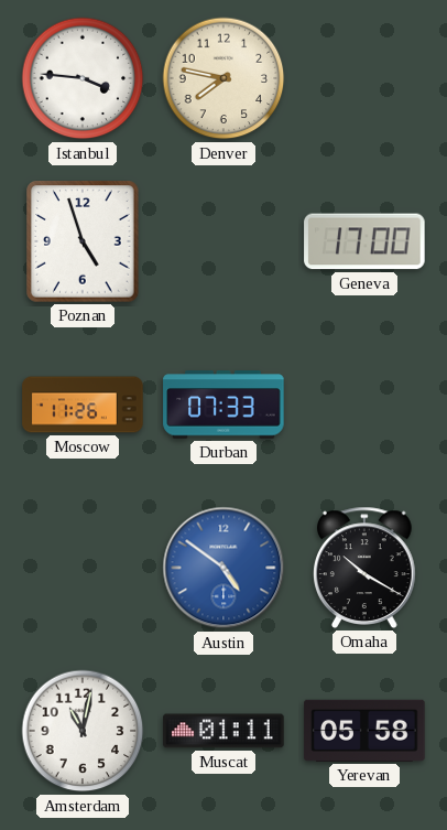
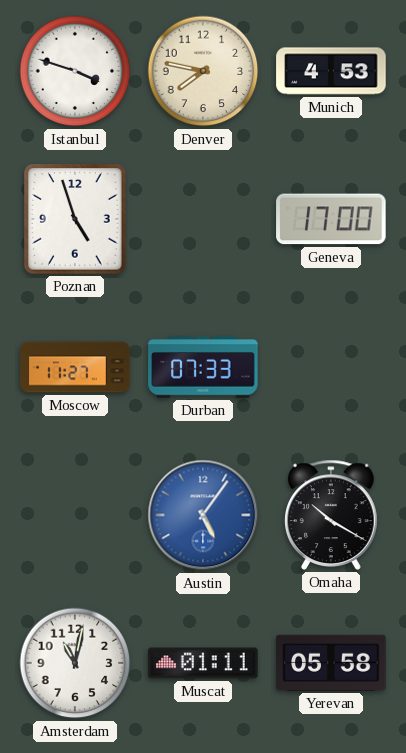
Istanbul: 3:46 -> 3:48 (75, 71)
Munich: none -> 4:53 (331, 71)
Moscow: 11:26 -> 11:27 (75, 367)
Austin: 4:51 -> 5:06 (203, 515)
